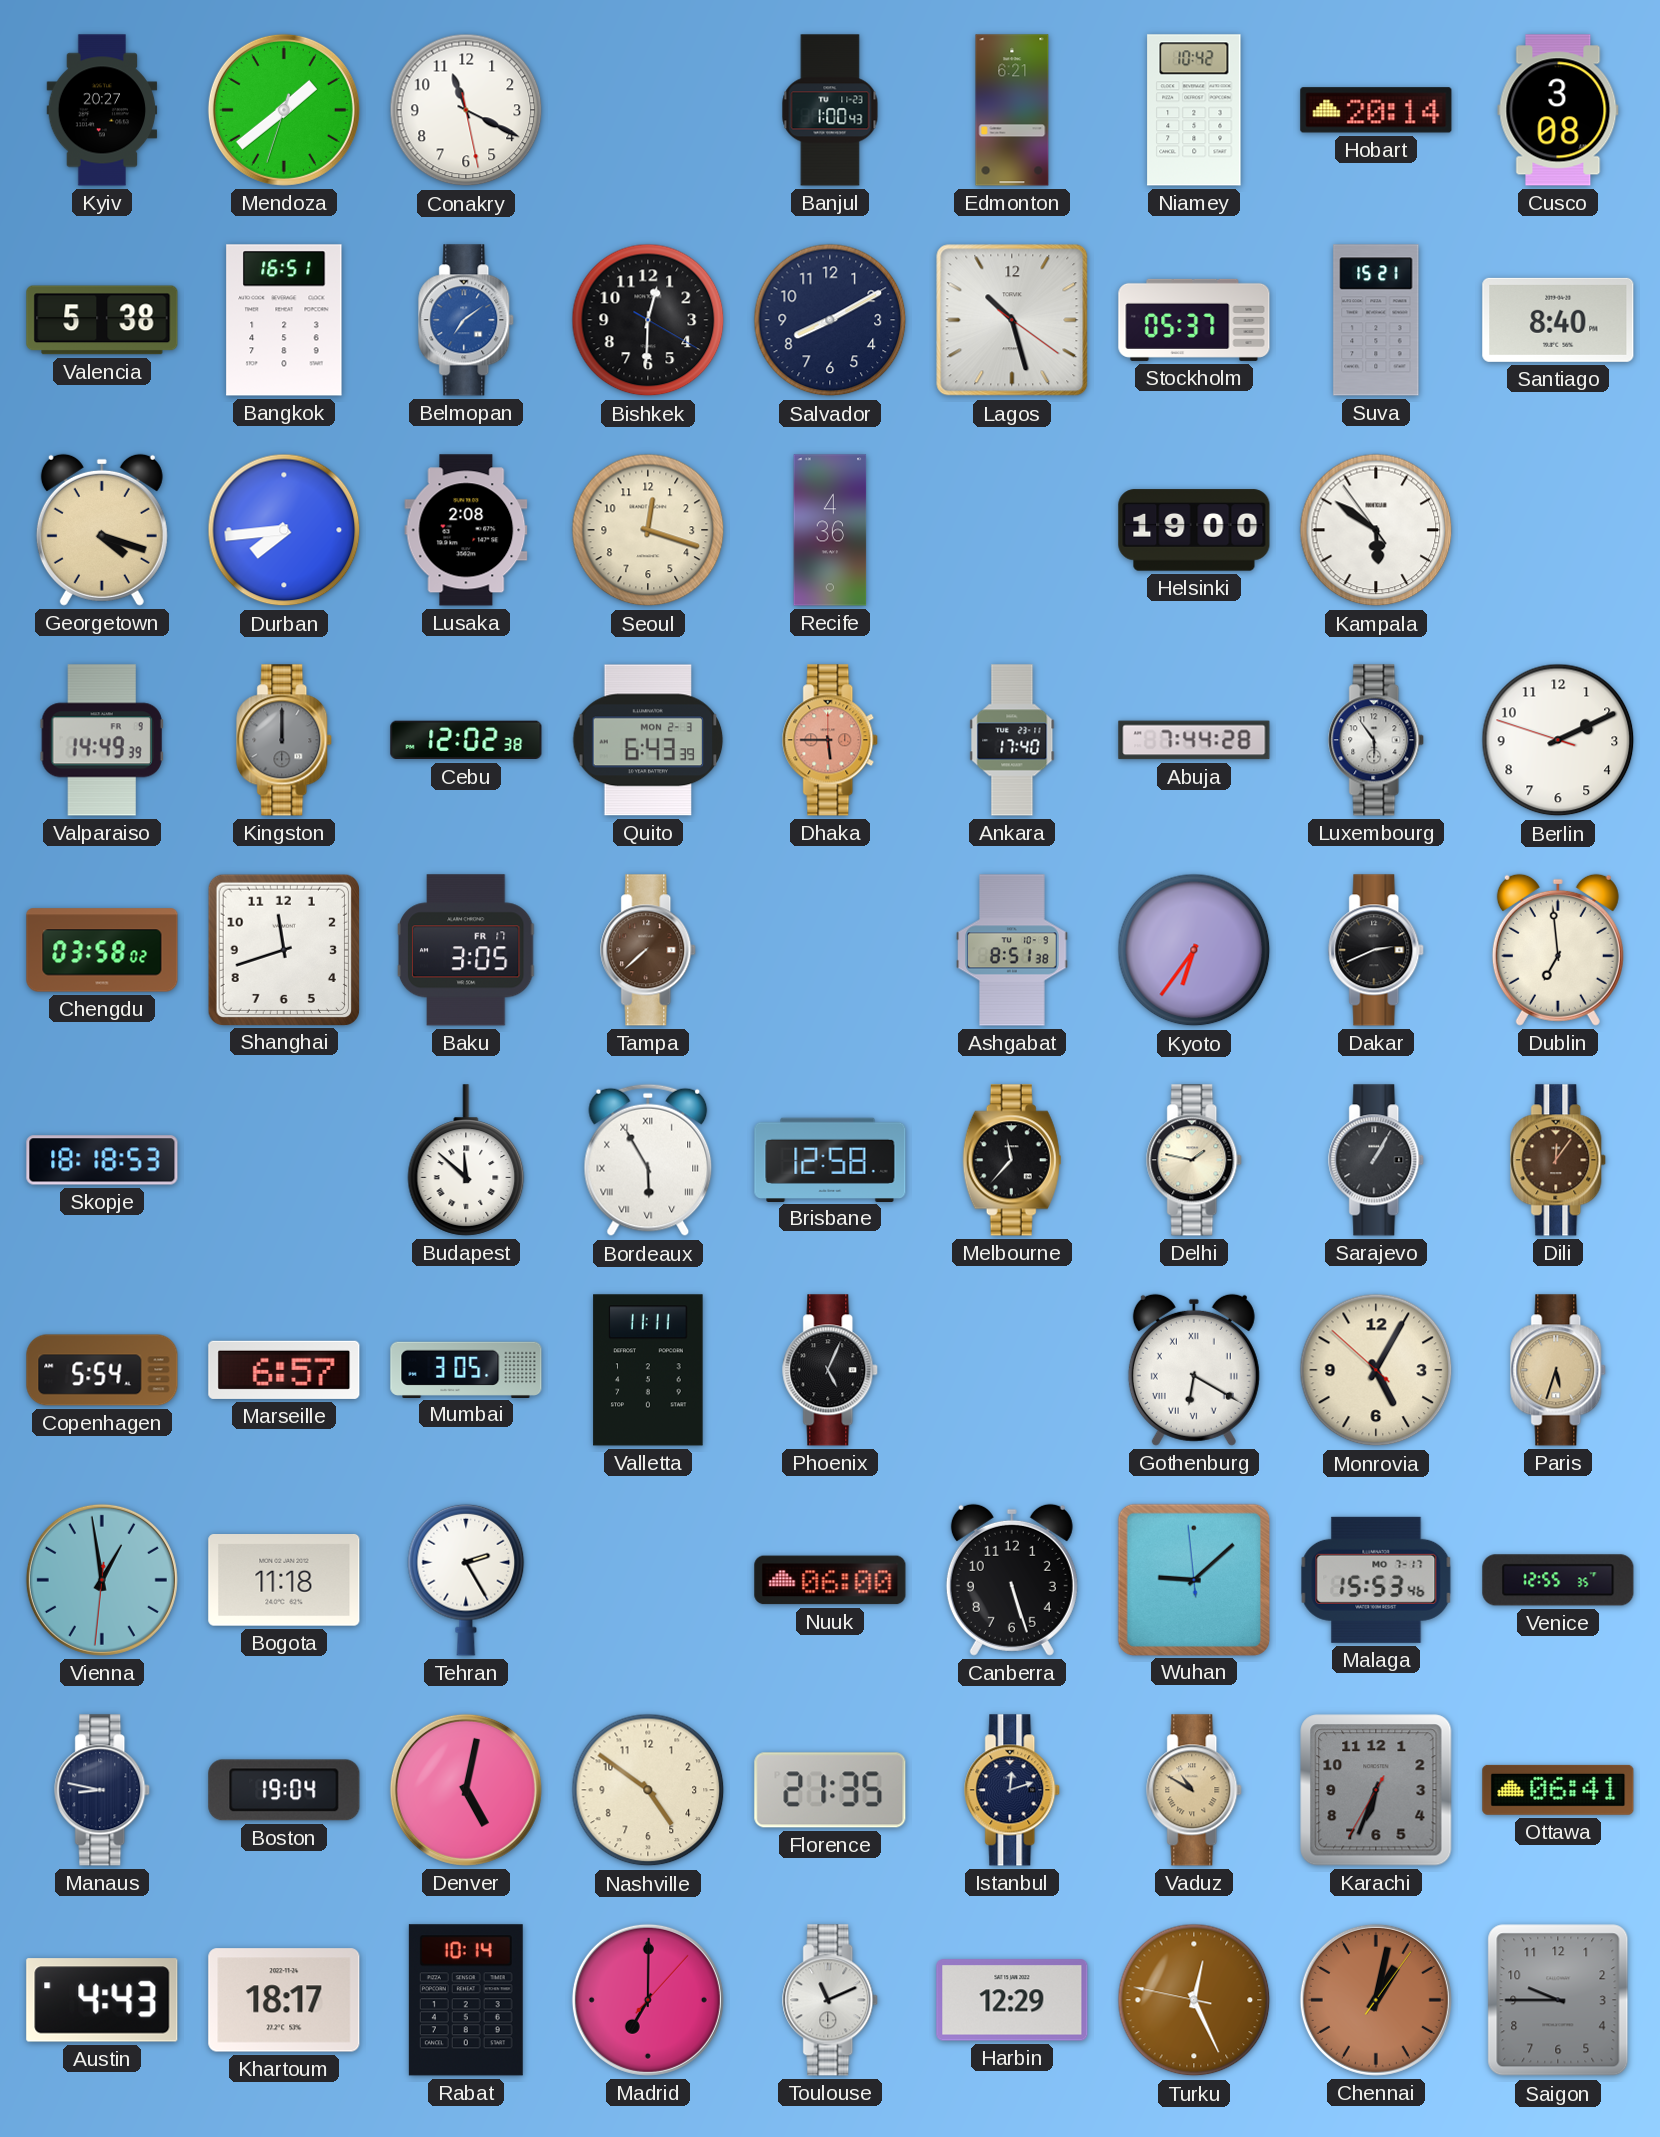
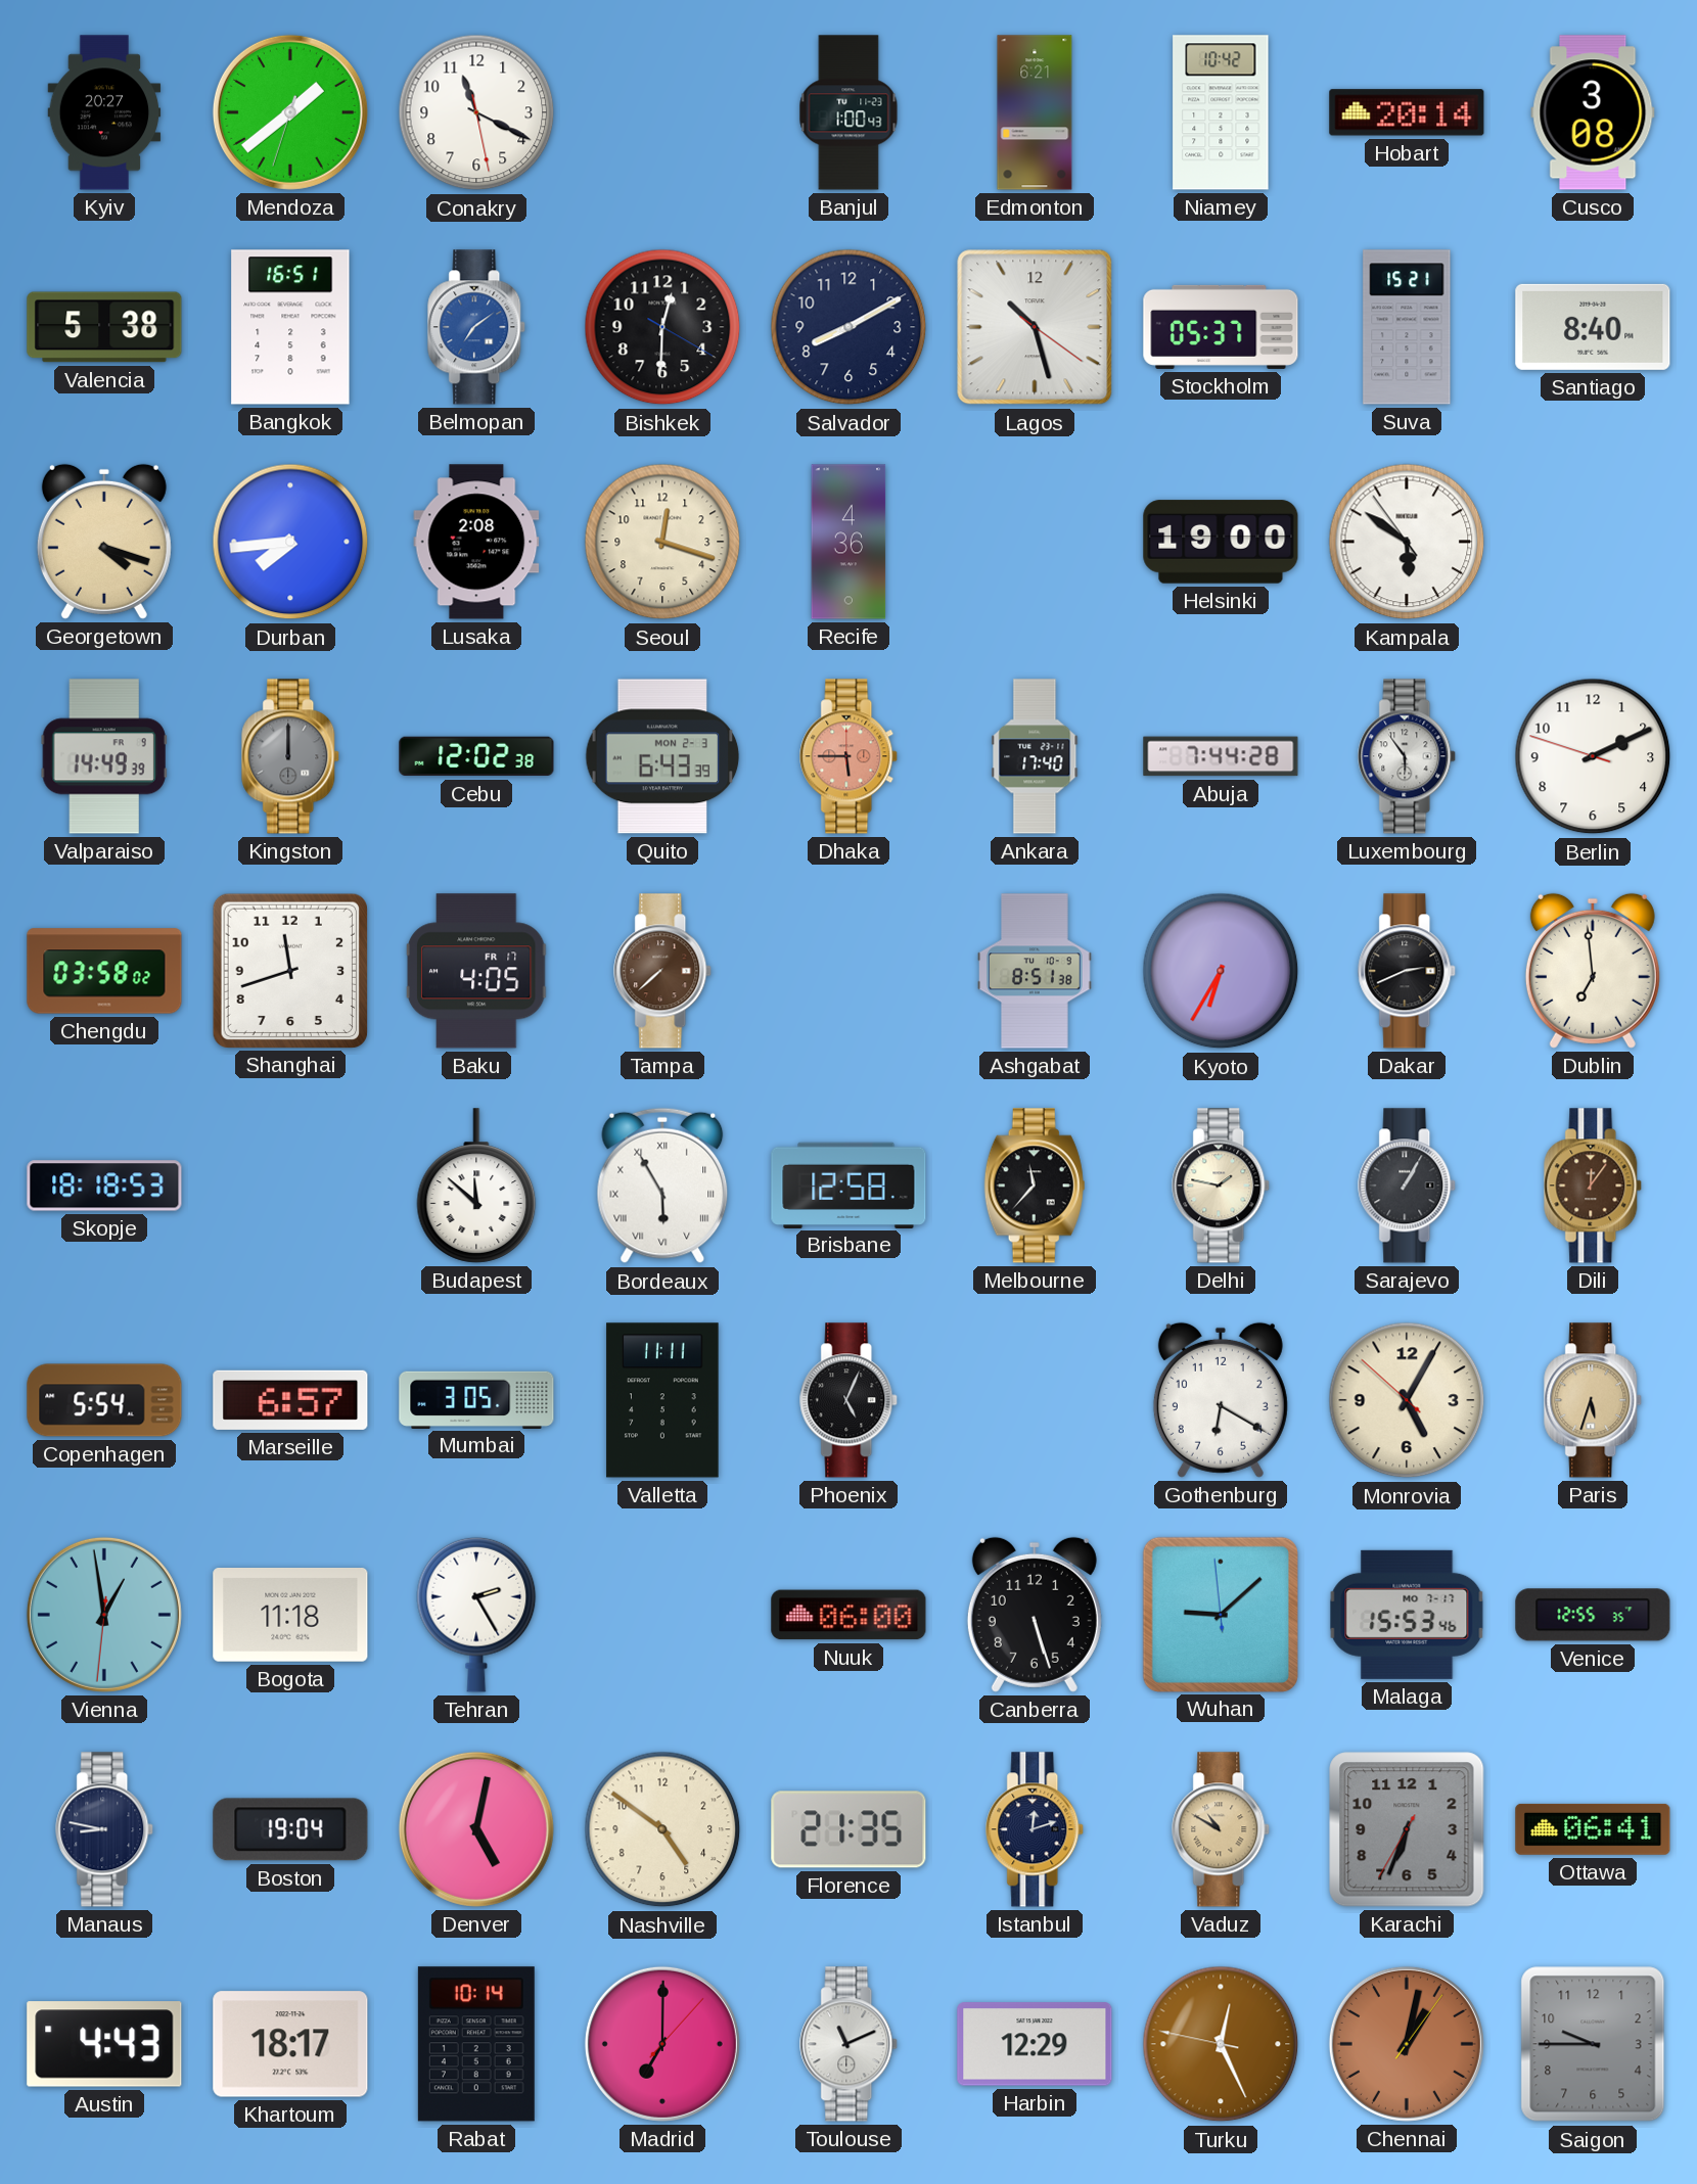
Baku: 3:05 -> 4:05 (476, 971)
Kyoto: 6:36 -> 6:35 (1221, 971)
Gothenburg numerals: Roman -> Arabic (1221, 1400)
